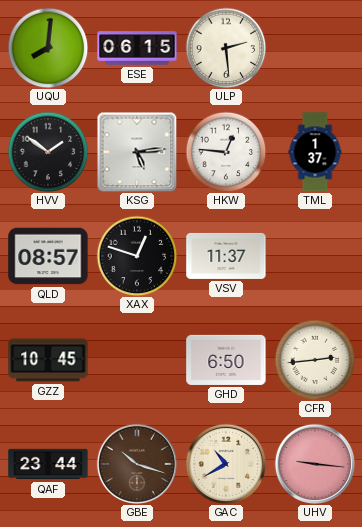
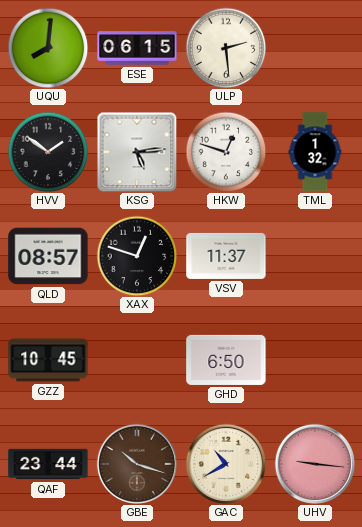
HKW: 12:46 -> 12:48 (226, 152)
TML: 1:37 -> 1:32 (315, 152)
CFR: 2:44 -> none (315, 360)
